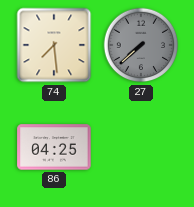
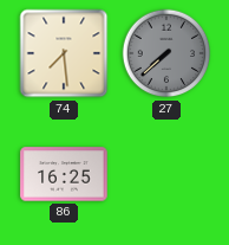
86: 04:25 -> 16:25 (64, 174)
